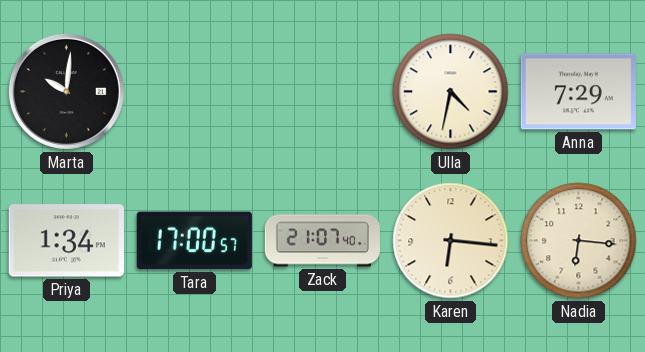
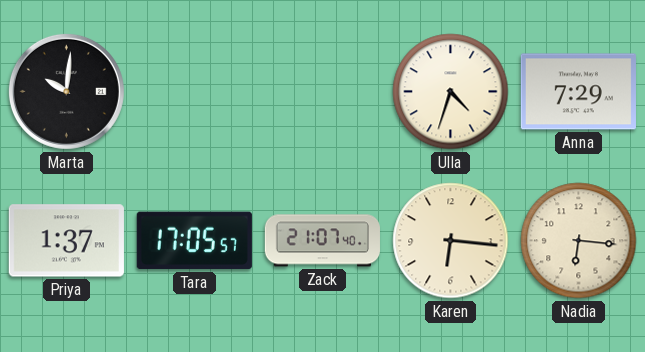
Ulla: 4:32 -> 4:33 (451, 92)
Priya: 1:34 -> 1:37 (66, 241)
Tara: 17:00 -> 17:05 (194, 241)
